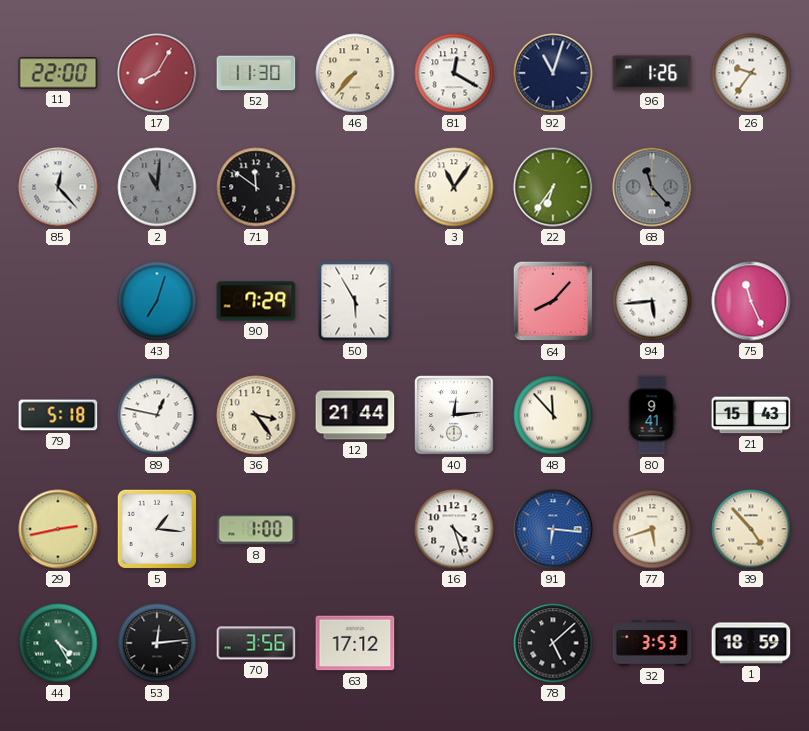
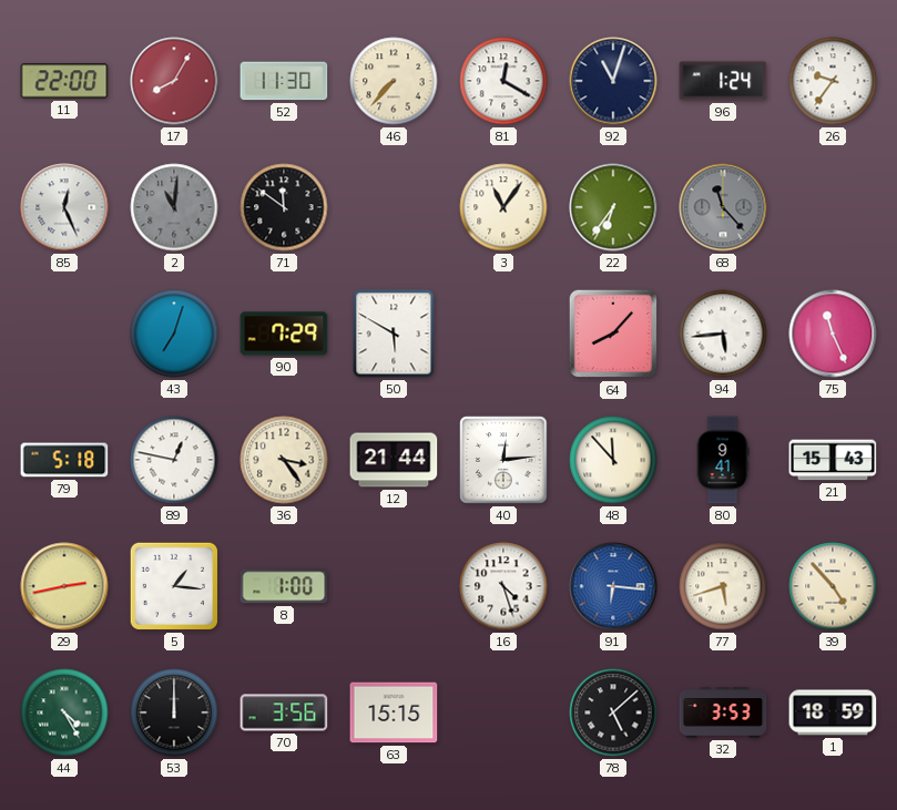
96: 1:26 -> 1:24 (723, 81)
85: 12:23 -> 12:26 (64, 207)
50: 5:55 -> 5:50 (394, 334)
53: 12:14 -> 12:00 (174, 712)
63: 17:12 -> 15:15 (394, 712)
